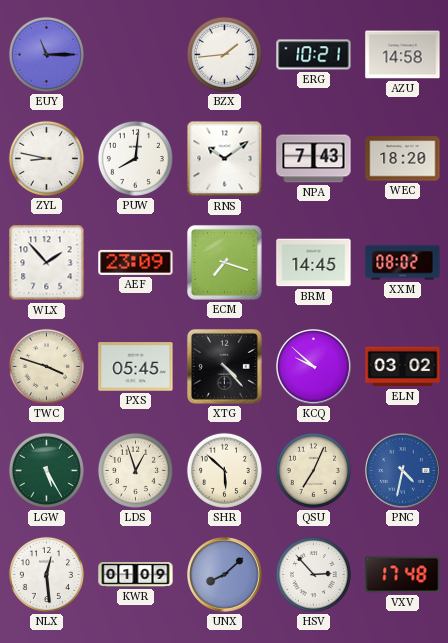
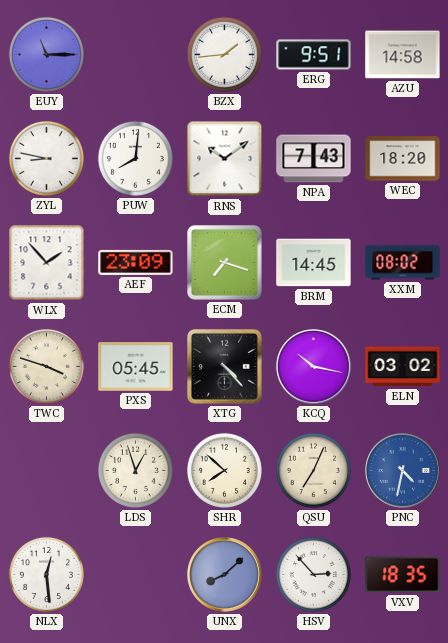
ERG: 10:21 -> 9:51 (314, 55)
KCQ: 9:52 -> 10:17 (314, 367)
LGW: 5:25 -> none (46, 470)
SHR: 5:52 -> 7:52 (224, 470)
KWR: 01:09 -> none (136, 575)
VXV: 17:48 -> 18:35 (403, 575)
